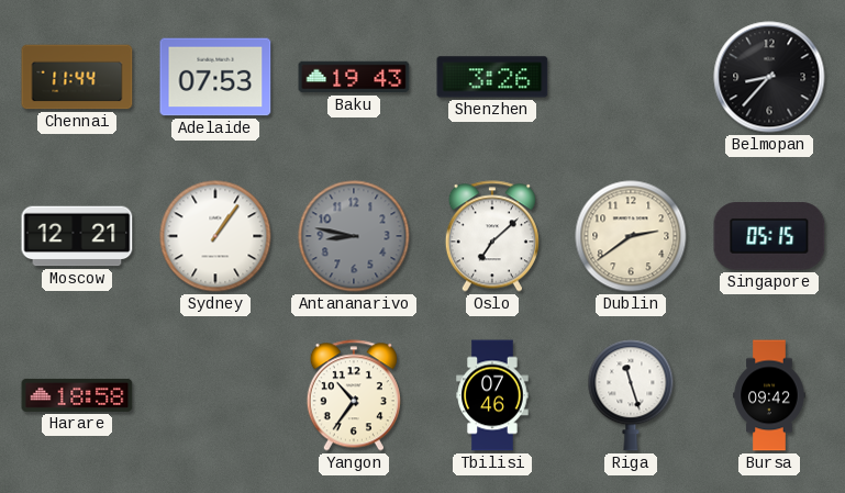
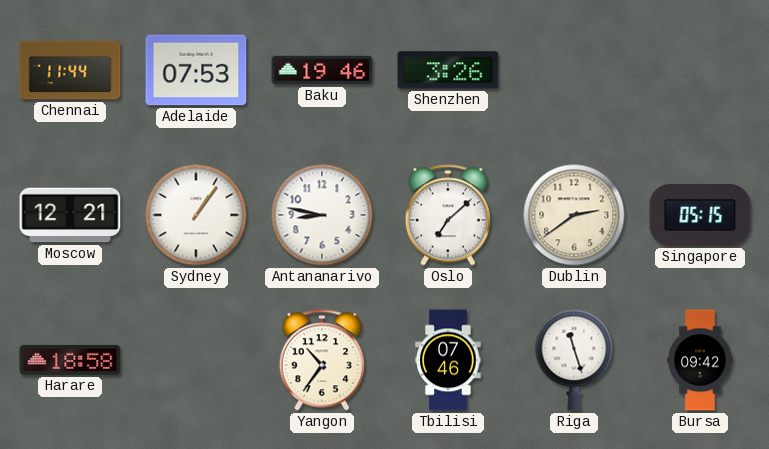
Baku: 19:43 -> 19:46 (322, 70)
Belmopan: 8:37 -> none (769, 77)
Antananarivo dial: grey -> white (322, 215)
